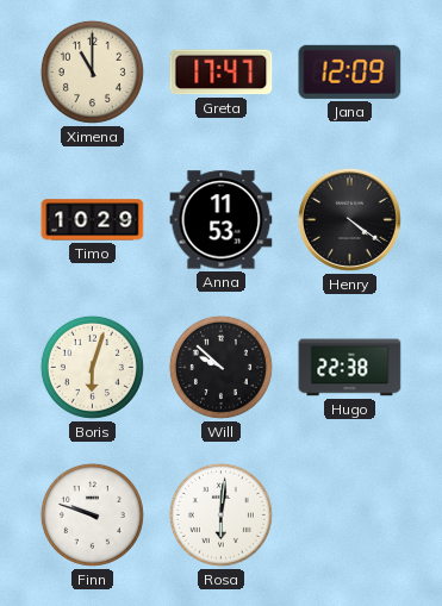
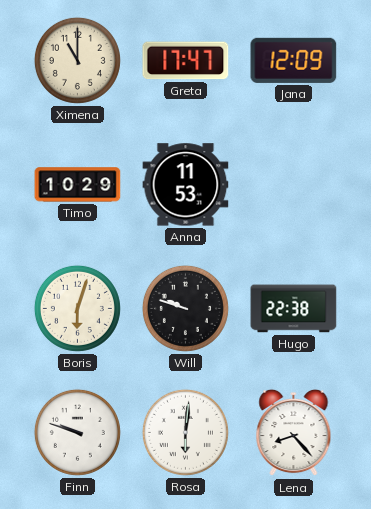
Henry: 4:21 -> none (349, 219)
Will: 9:52 -> 9:48 (185, 308)
Lena: none -> 8:23 (294, 433)
